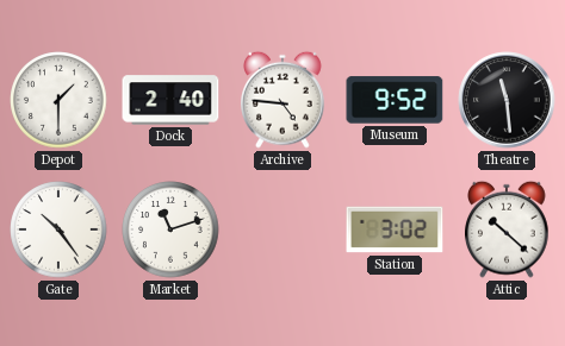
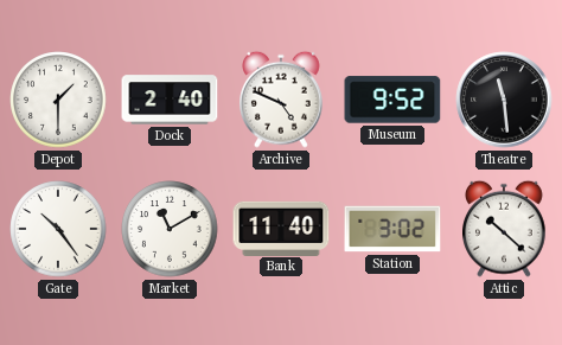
Archive: 4:46 -> 4:49 (282, 100)
Market: 11:12 -> 11:10 (170, 229)
Bank: none -> 11:40 (281, 228)
